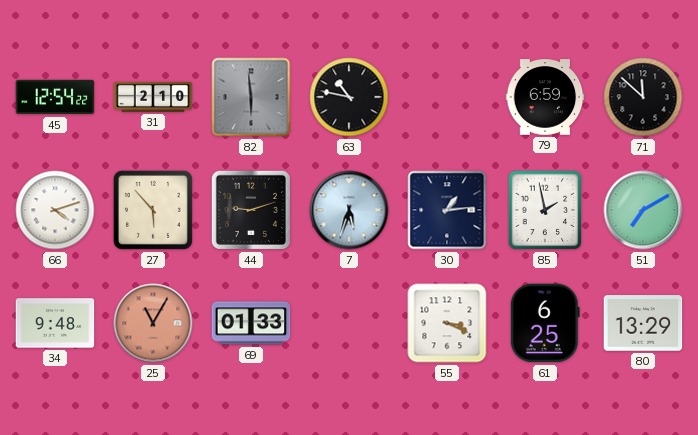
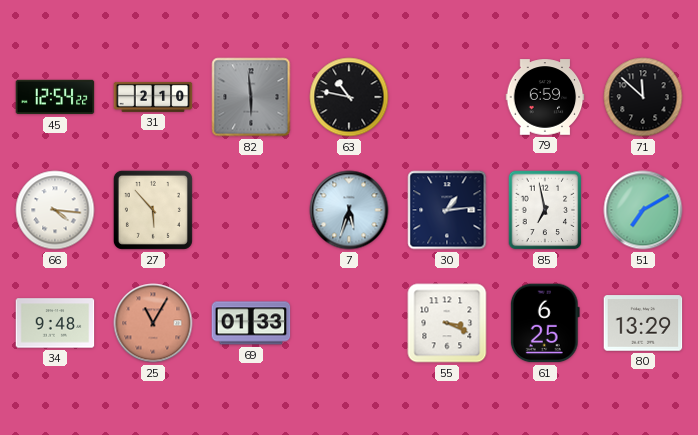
66: 4:12 -> 4:16 (55, 210)
44: 9:12 -> none (251, 210)
85: 1:58 -> 6:58 (545, 210)
